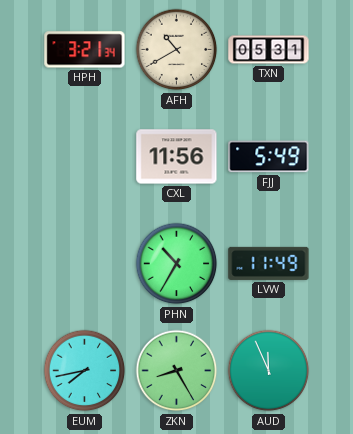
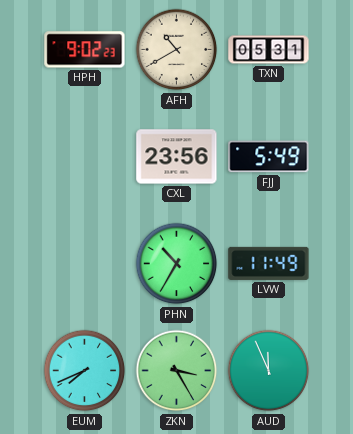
HPH: 3:21 -> 9:02 (85, 50)
CXL: 11:56 -> 23:56 (177, 157)
EUM: 7:43 -> 7:41 (85, 371)
ZKN: 8:25 -> 3:25 (177, 371)
